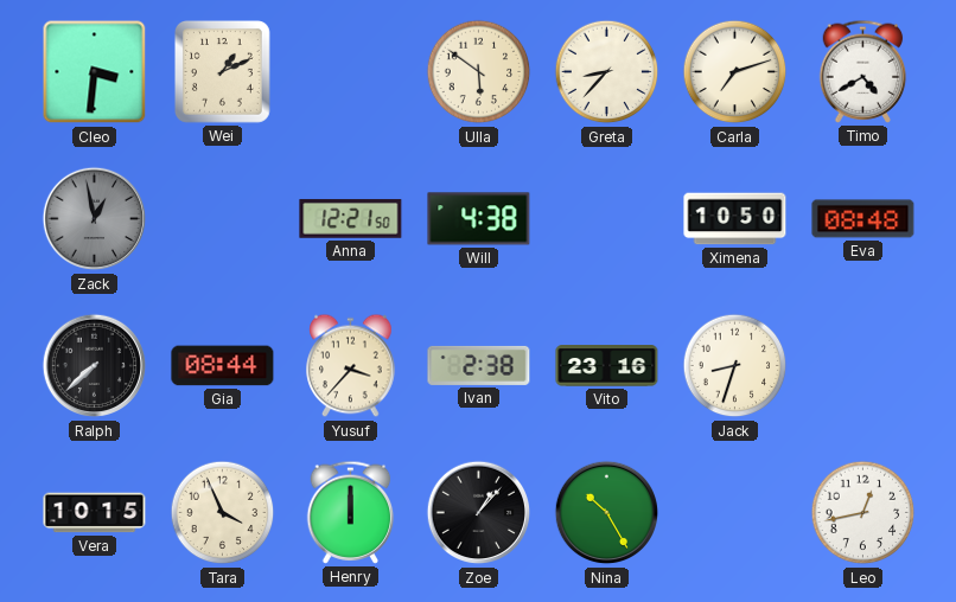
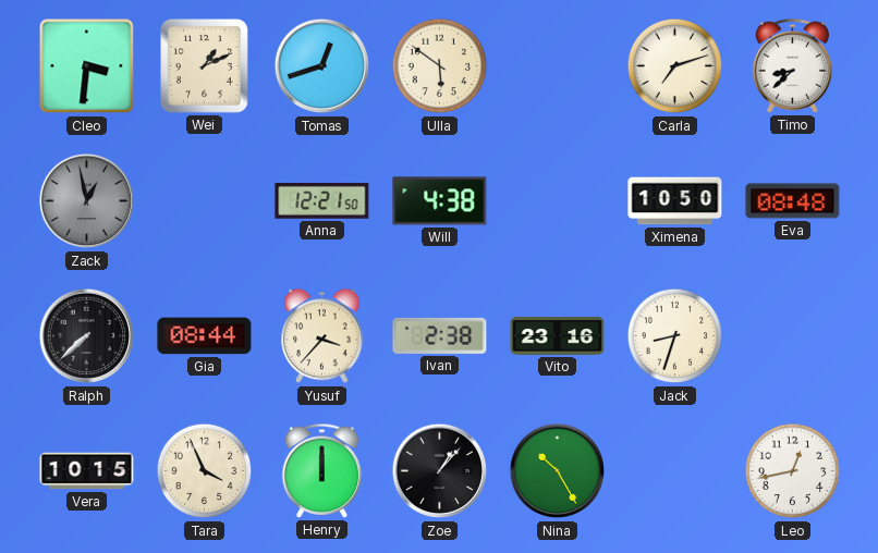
Tomas: none -> 12:42 (322, 66)
Greta: 8:37 -> none (607, 72)
Timo: 4:40 -> 8:38 (793, 65)
